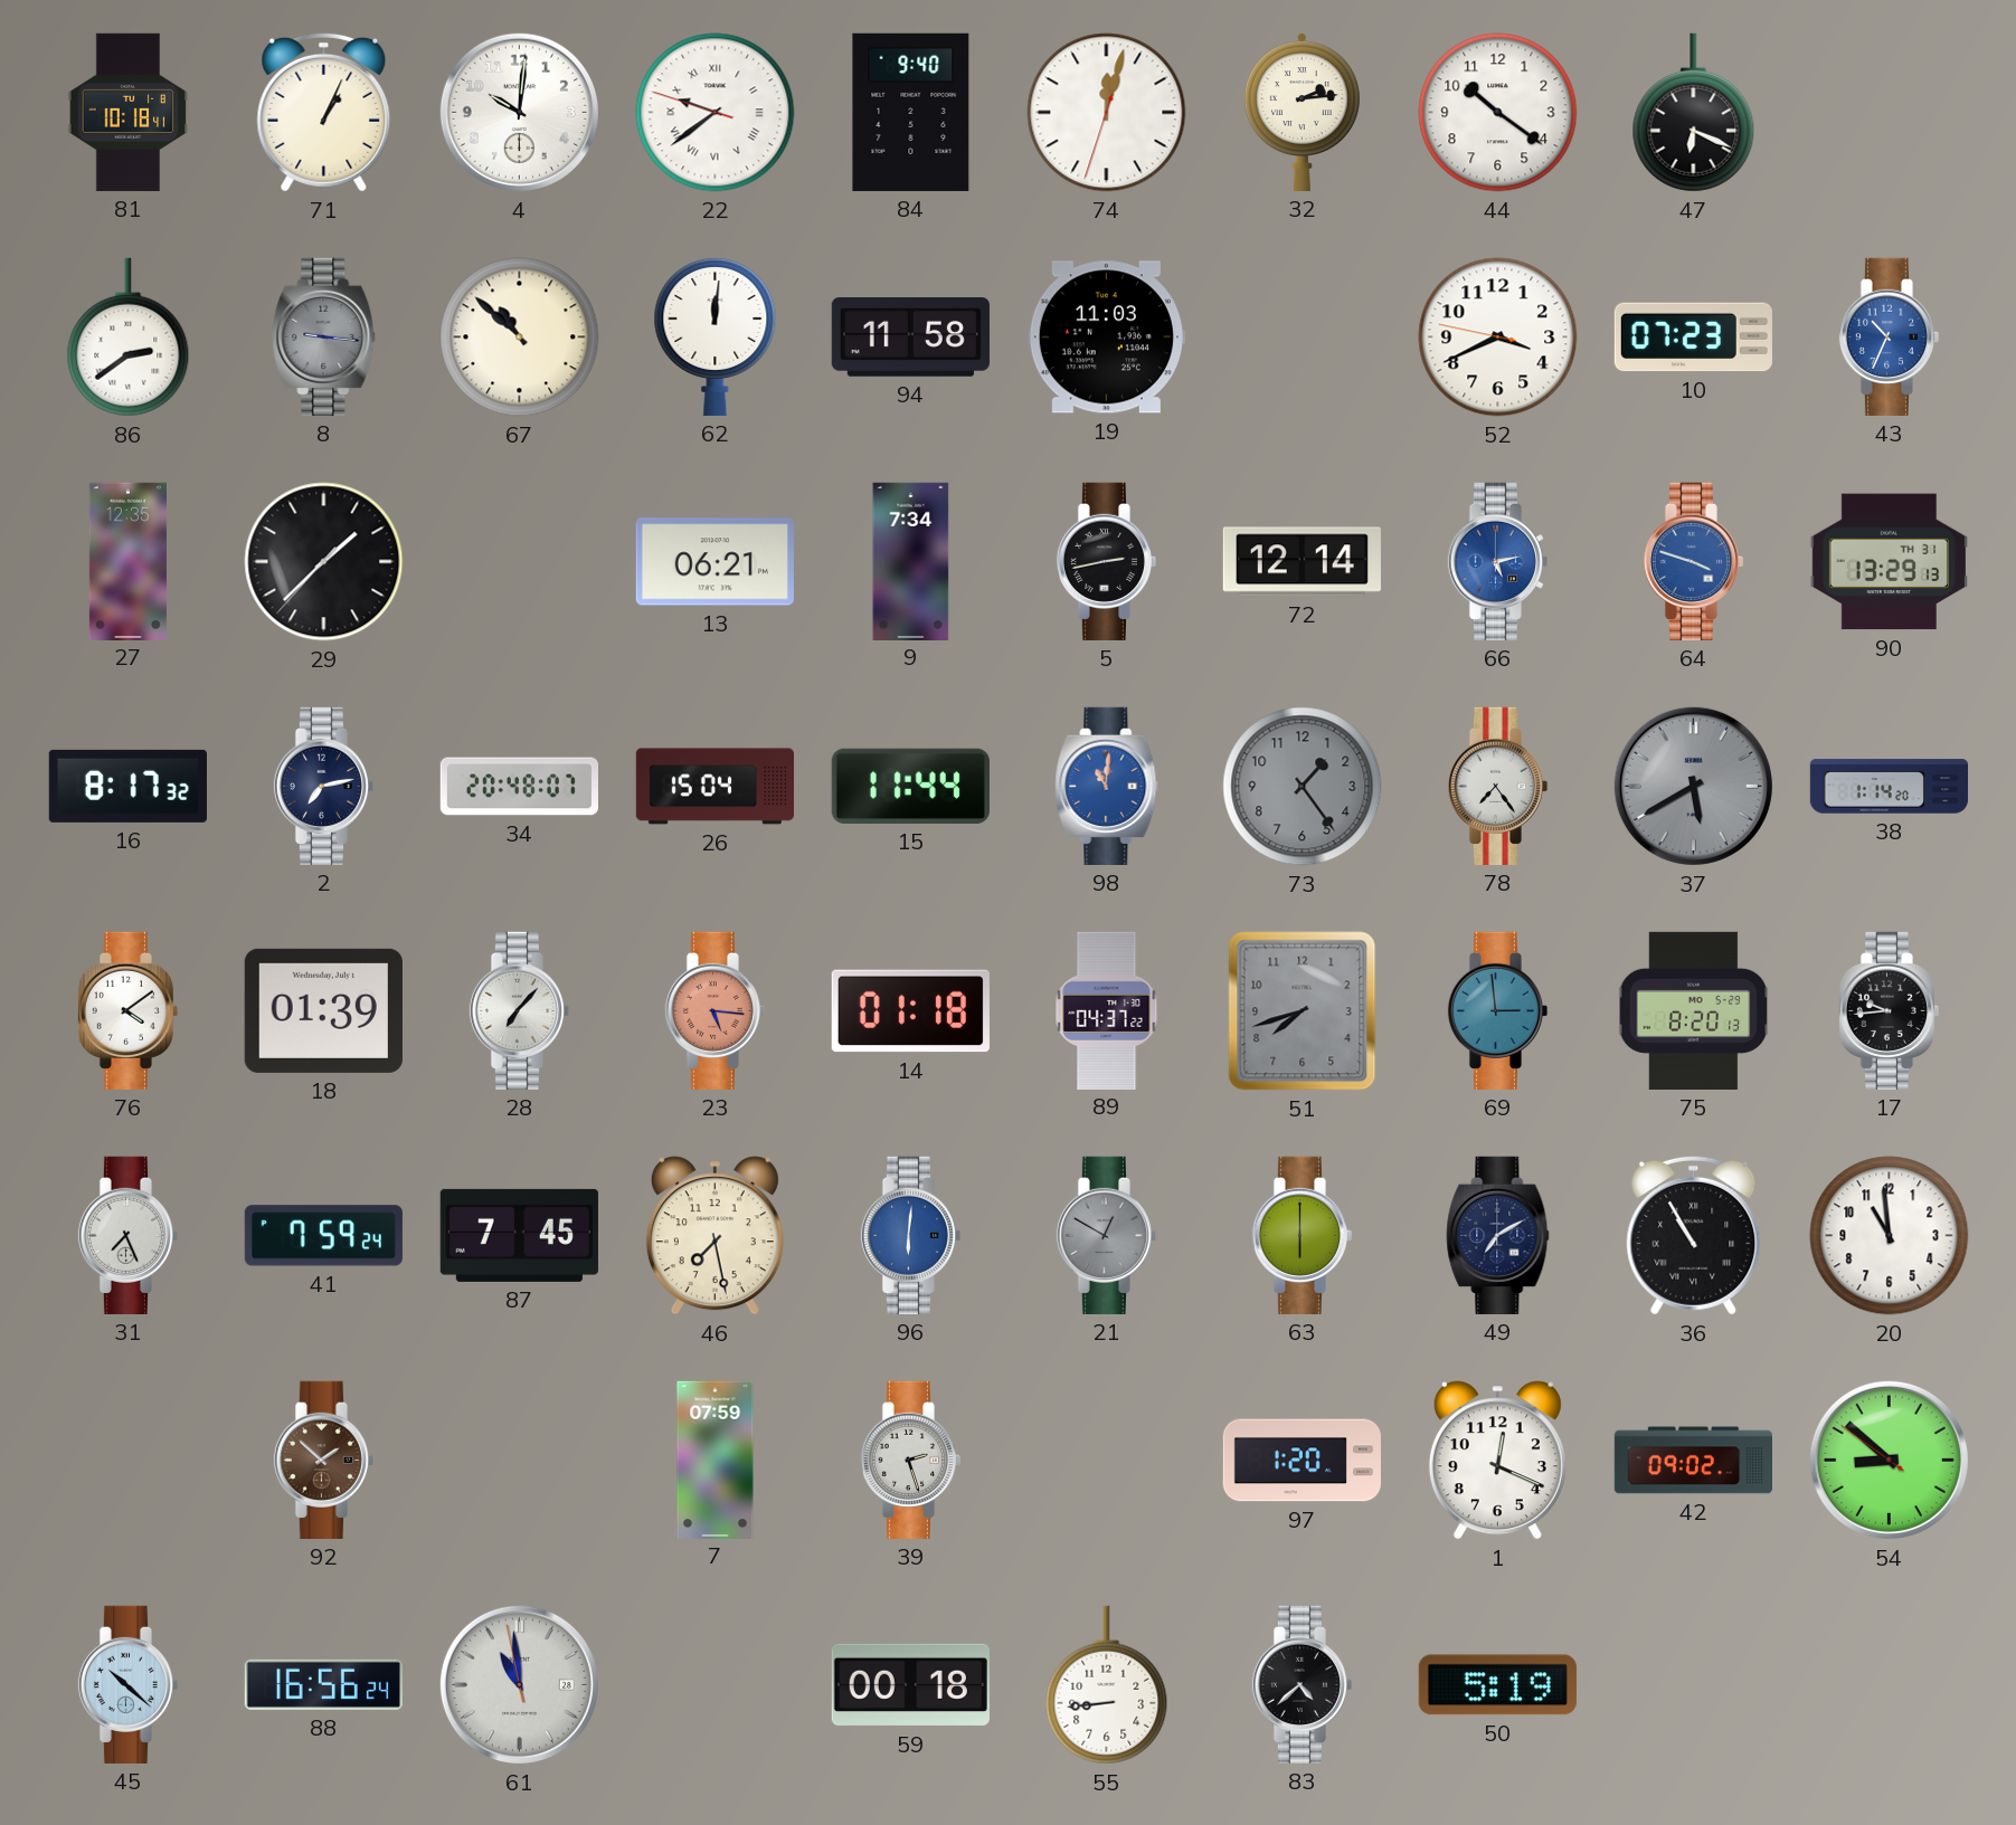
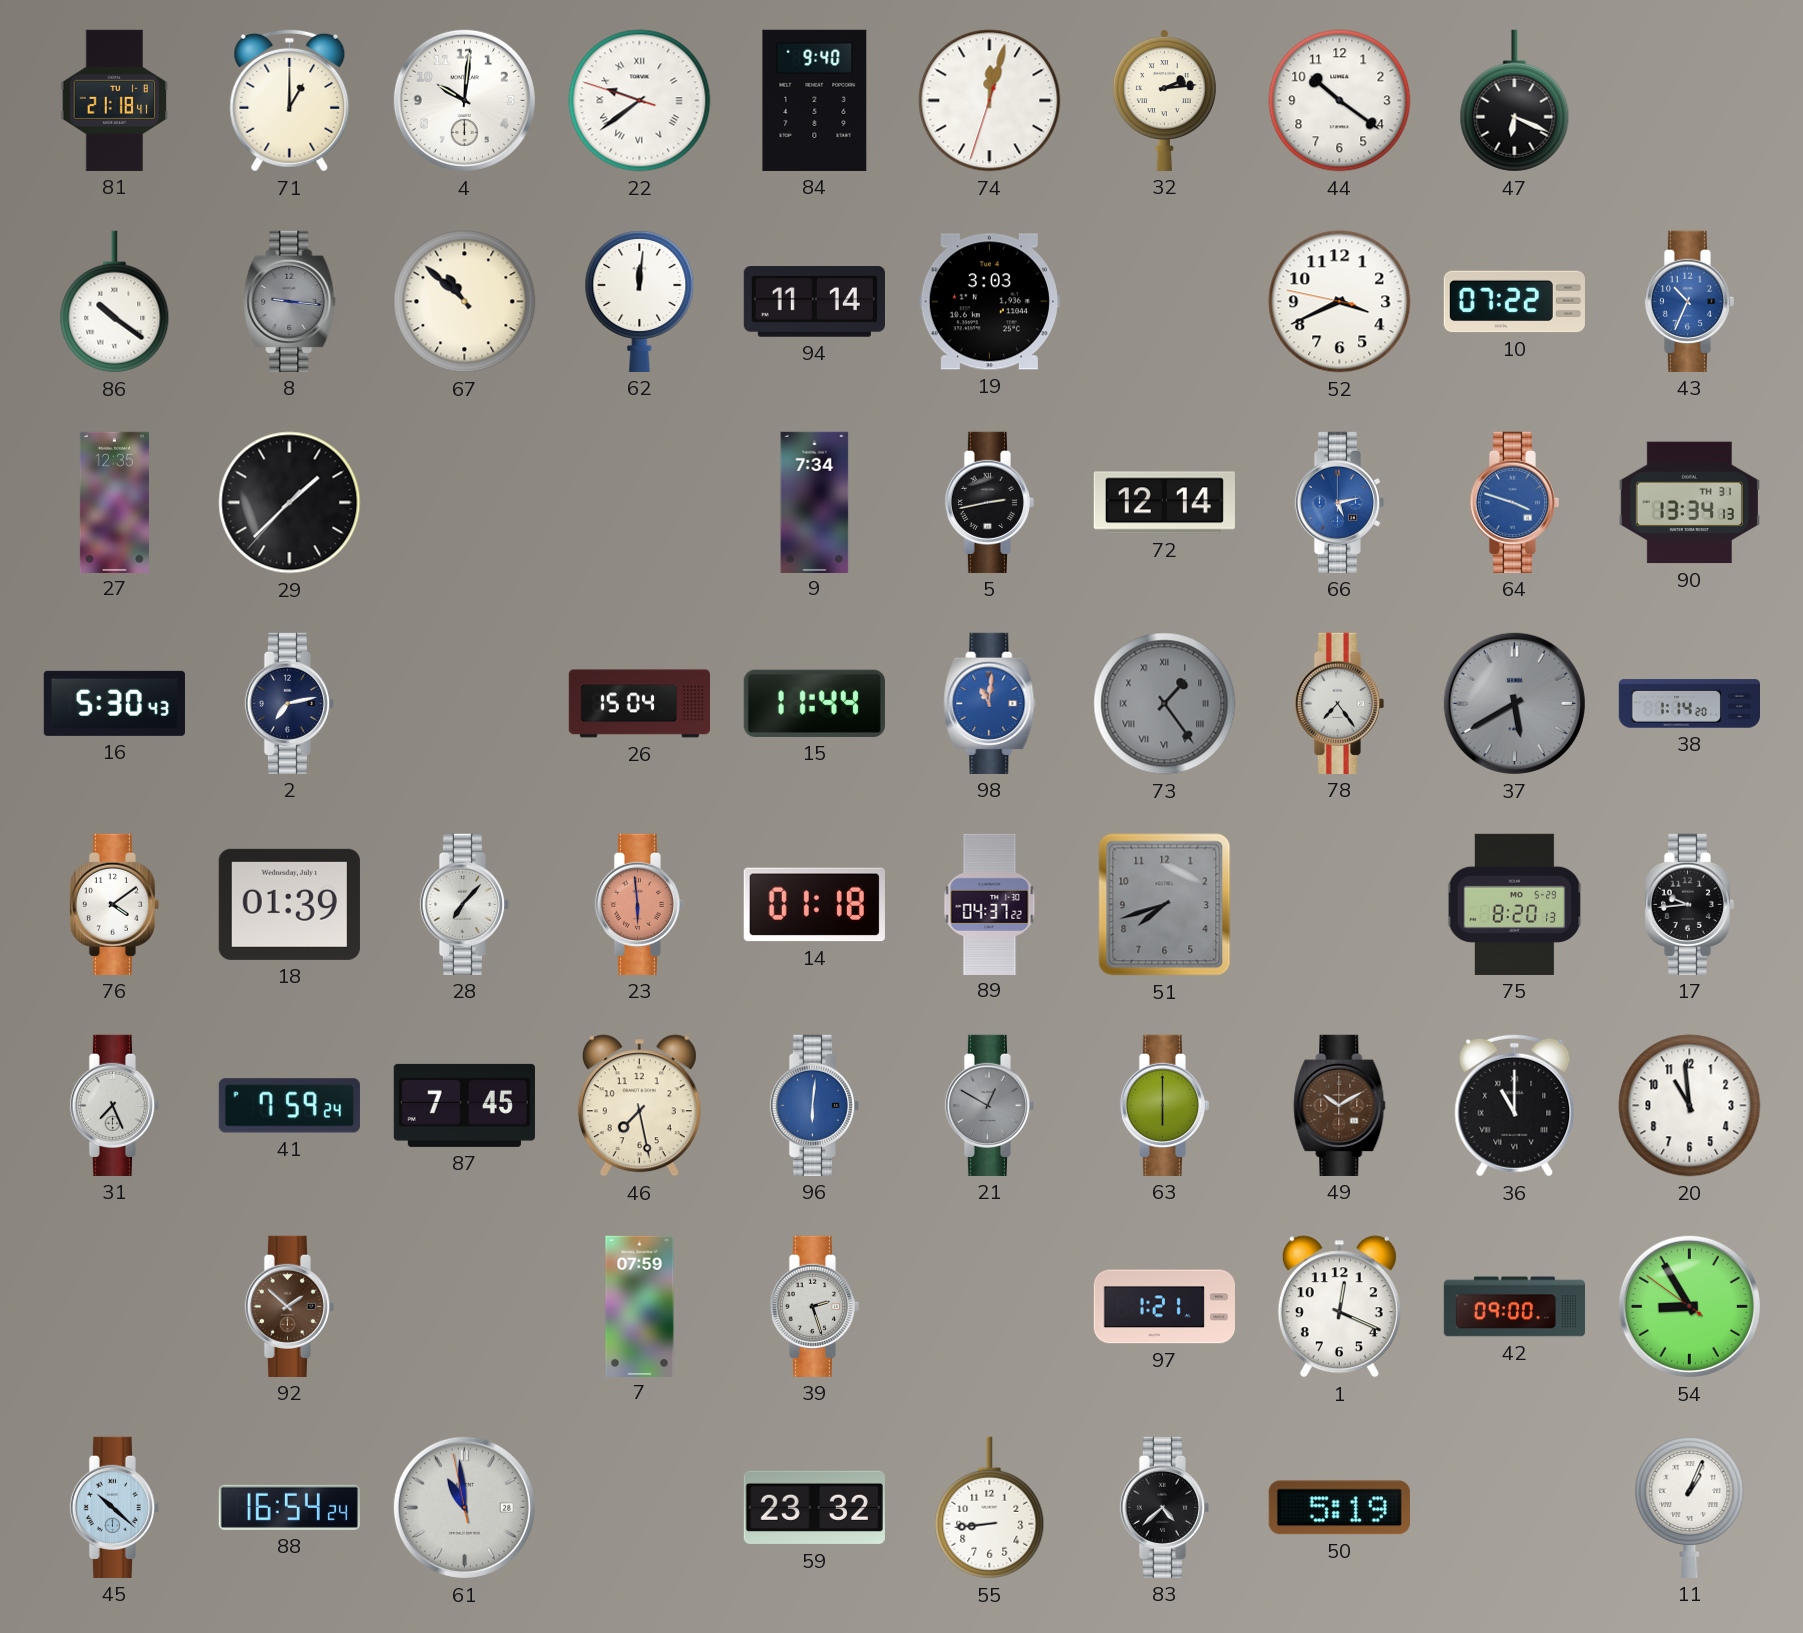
81: 10:18 -> 21:18 (115, 100)
71: 1:04 -> 1:00 (290, 100)
86: 2:39 -> 10:21 (115, 302)
94: 11:58 -> 11:14 (814, 302)
19: 11:03 -> 3:03 (989, 302)
10: 07:23 -> 07:22 (1514, 302)
13: 06:21 -> none (714, 562)
90: 13:29 -> 13:34 (1689, 503)
16: 8:17 -> 5:30 (114, 703)
34: 20:48 -> none (519, 787)
73 numerals: Arabic -> Roman (1165, 704)
23: 5:16 -> 5:59 (639, 904)
69: 2:59 -> none (1497, 1010)
49: 7:10 -> 10:10 (1340, 1105)
49 dial: navy -> brown (1340, 1105)
36: 10:55 -> 11:00 (1515, 1105)
97: 1:20 -> 1:21 (1164, 1307)
42: 09:02 -> 09:00 (1514, 1307)
54: 8:51 -> 8:54 (1689, 1306)
88: 16:56 -> 16:54 (289, 1507)
59: 00:18 -> 23:32 (814, 1508)
11: none -> 1:04 (1690, 1507)
